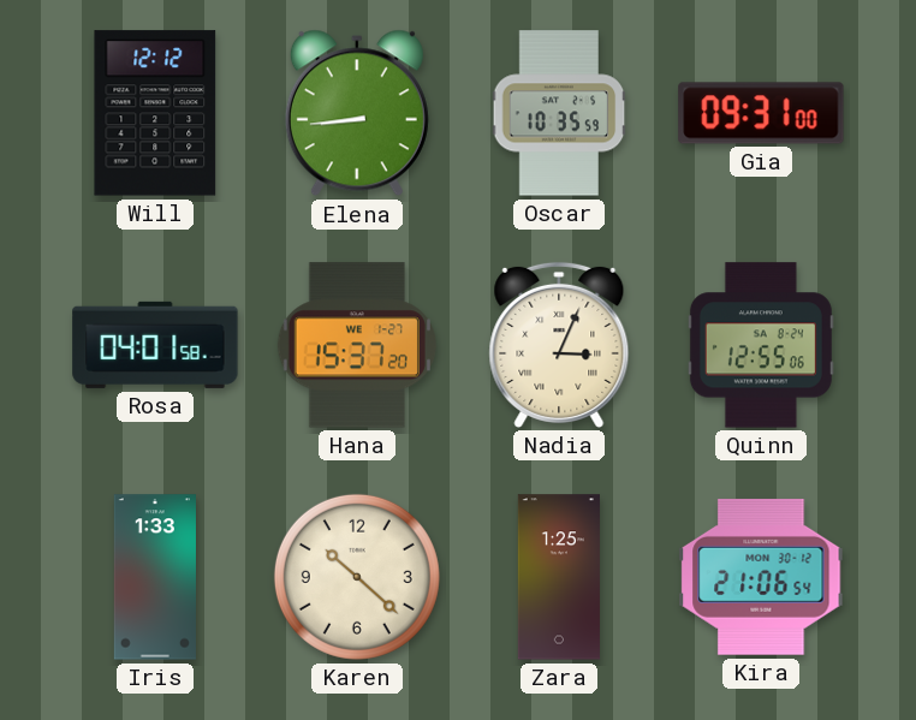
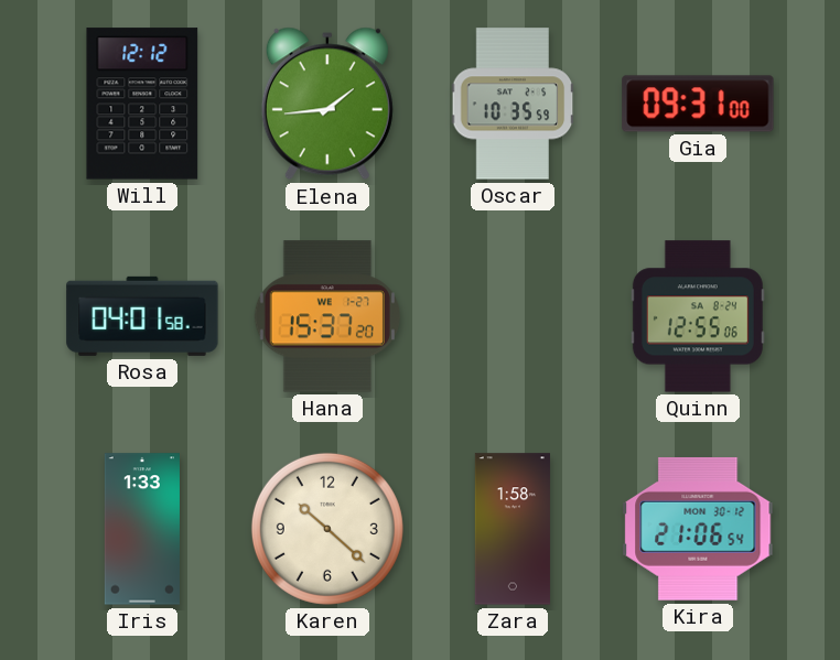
Elena: 8:44 -> 1:44 (327, 104)
Nadia: 3:04 -> none (559, 345)
Zara: 1:25 -> 1:58 (513, 529)
